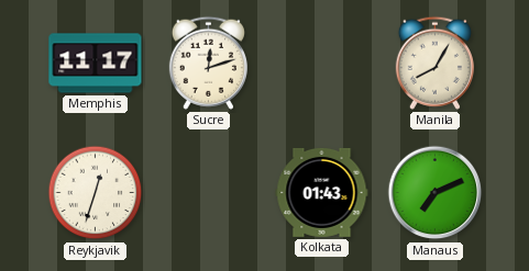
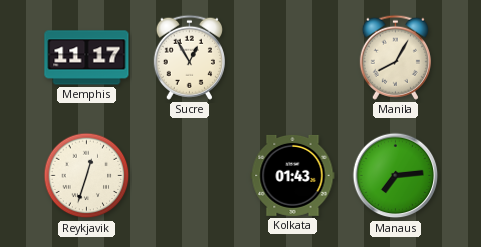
Sucre: 12:12 -> 12:55 (189, 57)
Manaus: 7:11 -> 7:14 (396, 176)
